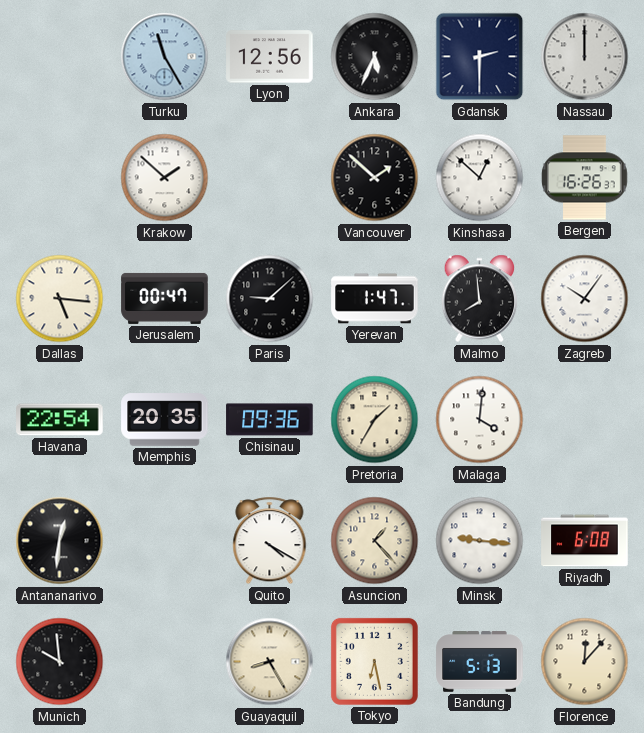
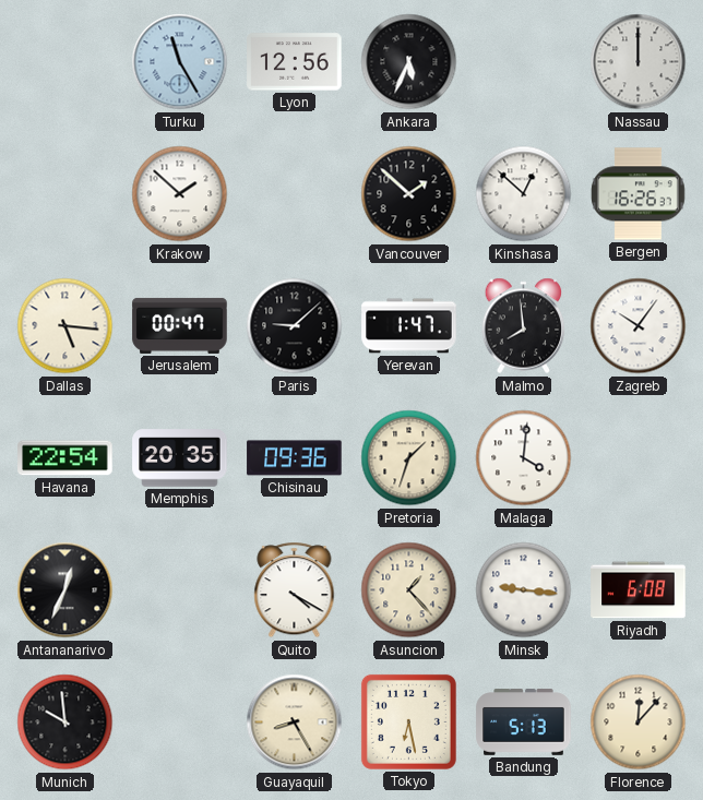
Gdansk: 2:30 -> none (480, 57)
Pretoria: 1:35 -> 1:33 (409, 458)
Antananarivo: 12:31 -> 12:34 (65, 590)
